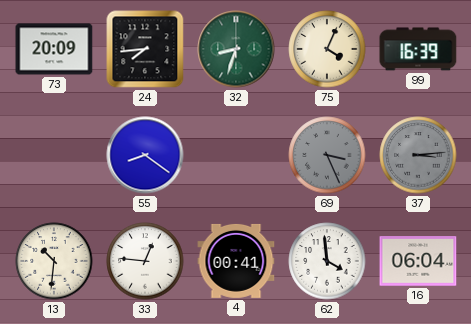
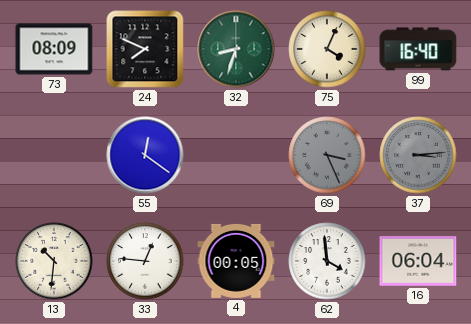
73: 20:09 -> 08:09 (54, 49)
24: 7:44 -> 7:49 (145, 49)
99: 16:39 -> 16:40 (418, 49)
55: 8:21 -> 12:21 (145, 155)
4: 00:41 -> 00:05 (236, 261)
